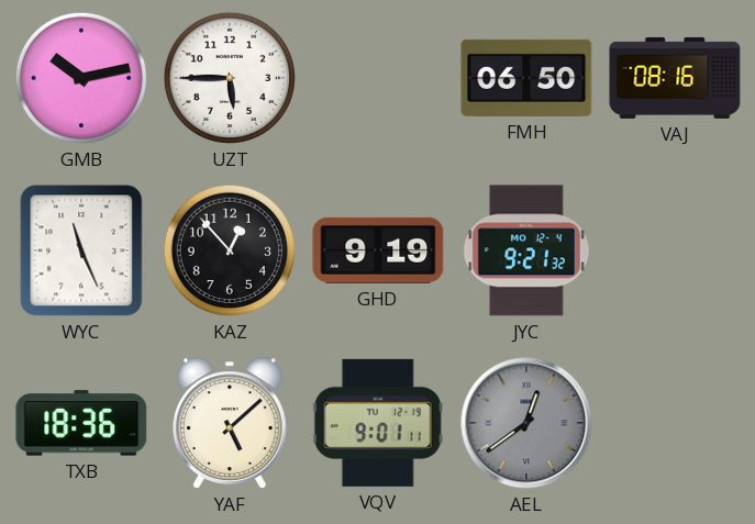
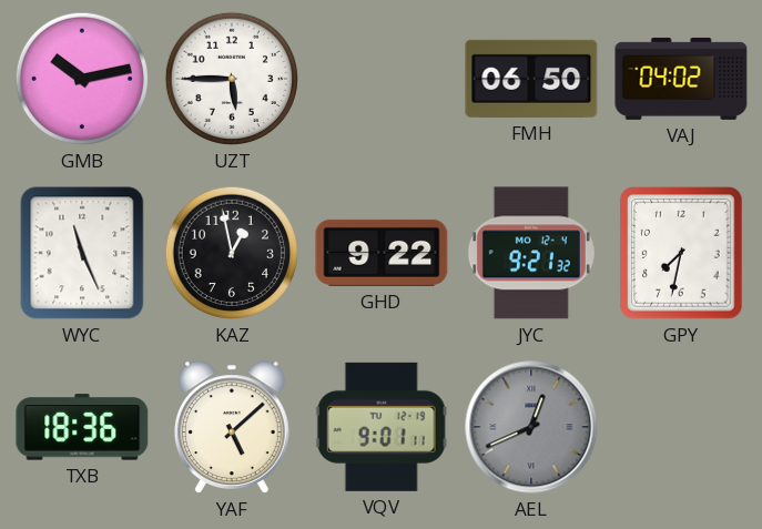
VAJ: 08:16 -> 04:02 (681, 79)
KAZ: 12:53 -> 12:58 (232, 253)
GHD: 9:19 -> 9:22 (382, 253)
GPY: none -> 7:32 (681, 253)
AEL: 12:39 -> 12:41 (531, 427)
